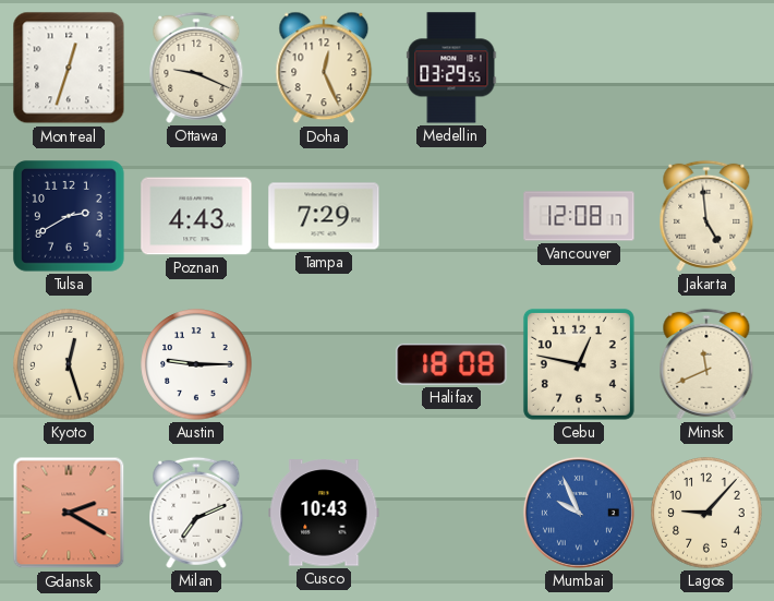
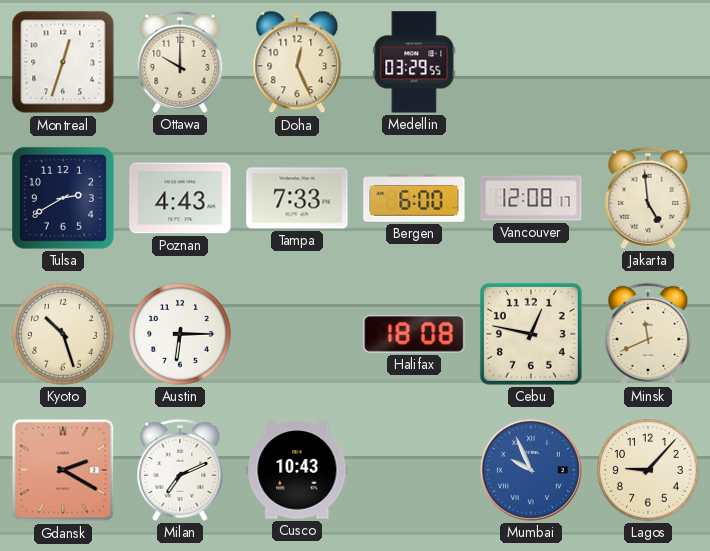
Ottawa: 9:19 -> 10:00 (180, 62)
Tampa: 7:29 -> 7:33 (297, 198)
Bergen: none -> 6:00 (414, 198)
Kyoto: 12:27 -> 10:27 (63, 334)
Austin: 9:15 -> 6:15 (180, 334)
